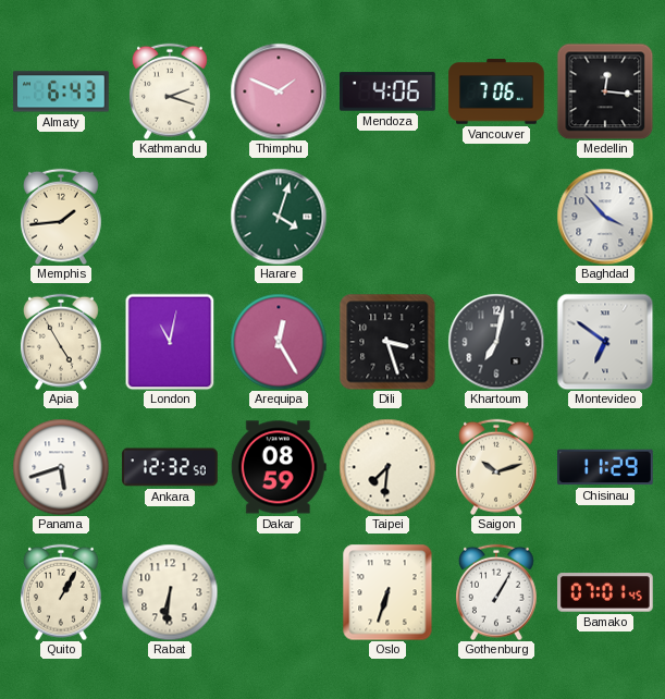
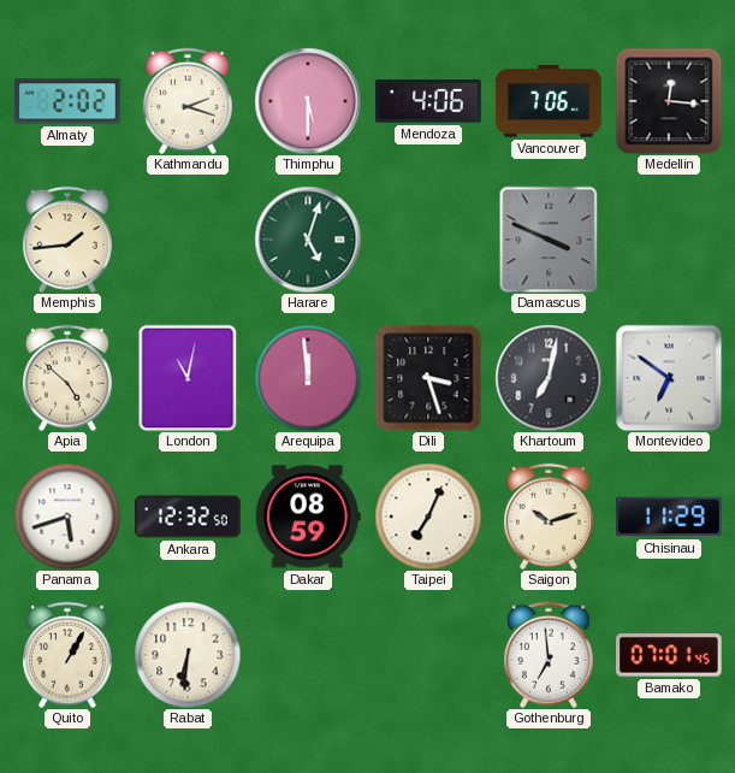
Almaty: 6:43 -> 2:02 (67, 101)
Thimphu: 1:49 -> 5:30 (308, 101)
Harare: 4:03 -> 5:03 (308, 240)
Damascus: none -> 3:49 (549, 240)
Baghdad: 3:53 -> none (605, 217)
Apia: 4:55 -> 4:52 (67, 378)
Arequipa: 12:25 -> 11:59 (308, 378)
Taipei: 7:31 -> 7:04 (428, 517)
Oslo: 6:33 -> none (387, 592)
Gothenburg: 1:05 -> 6:59 (549, 655)
